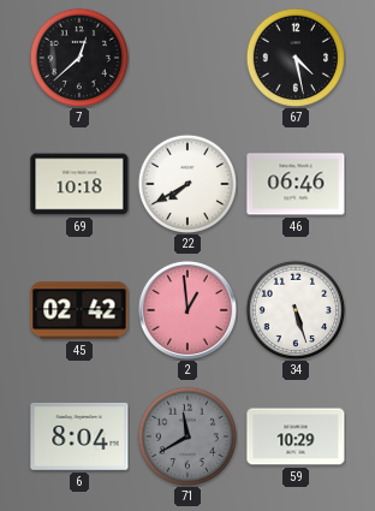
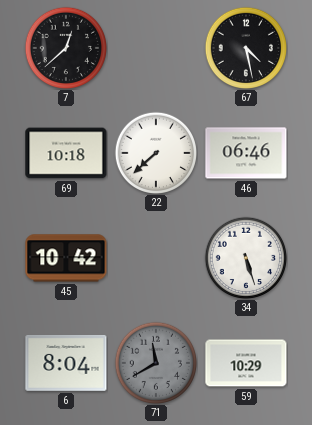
22: 7:40 -> 7:38 (155, 152)
45: 02:42 -> 10:42 (66, 258)
2: 12:59 -> none (187, 310)
